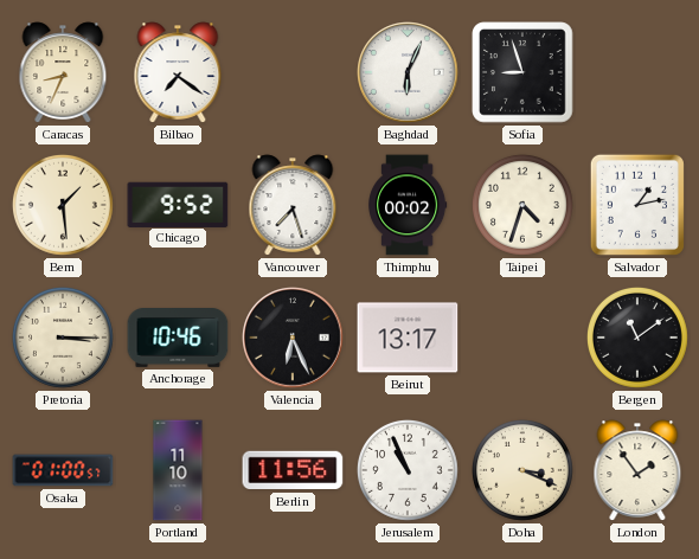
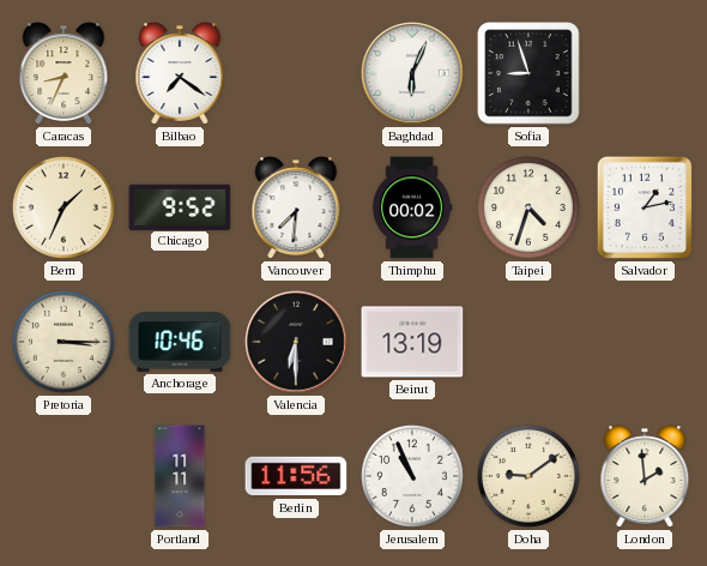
Bern: 1:29 -> 1:34 (64, 207)
Vancouver: 7:27 -> 7:31 (296, 207)
Valencia: 6:26 -> 6:30 (297, 343)
Beirut: 13:17 -> 13:19 (412, 342)
Bergen: 11:09 -> none (637, 338)
Osaka: 01:00 -> none (63, 470)
Portland: 11:10 -> 11:11 (180, 476)
Doha: 3:19 -> 9:09 (528, 476)
London: 1:54 -> 1:59 (645, 476)
